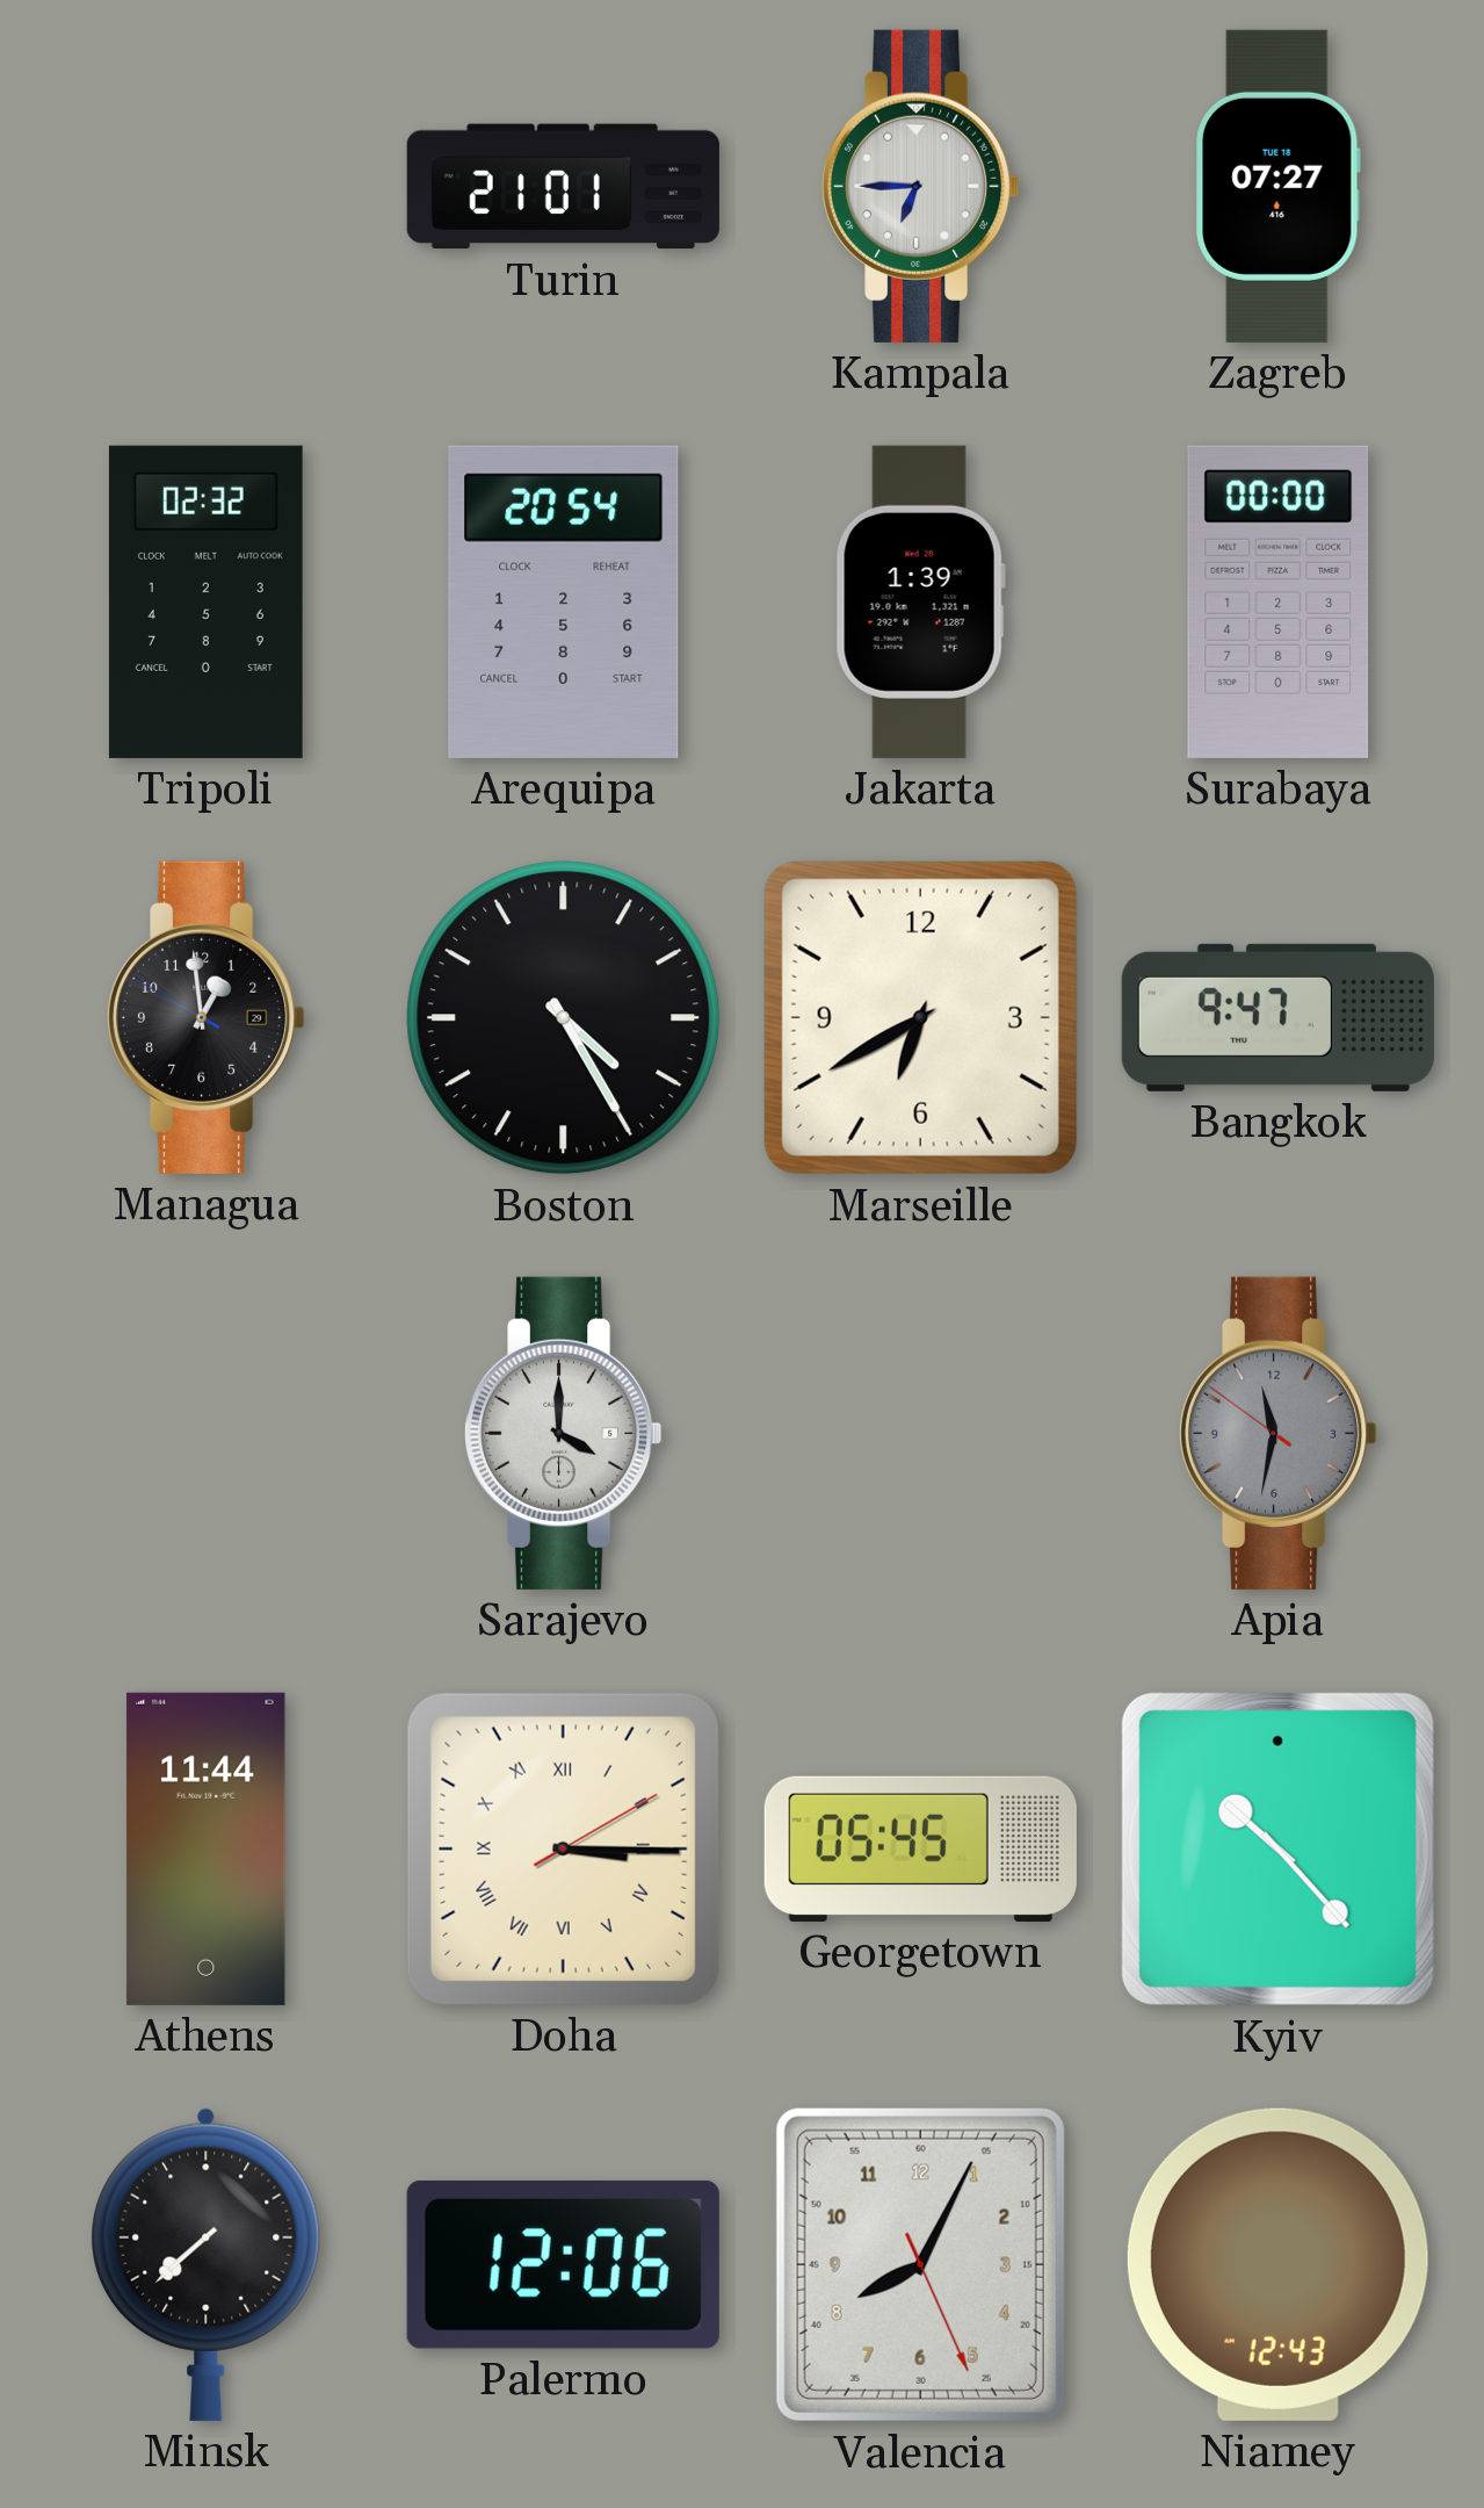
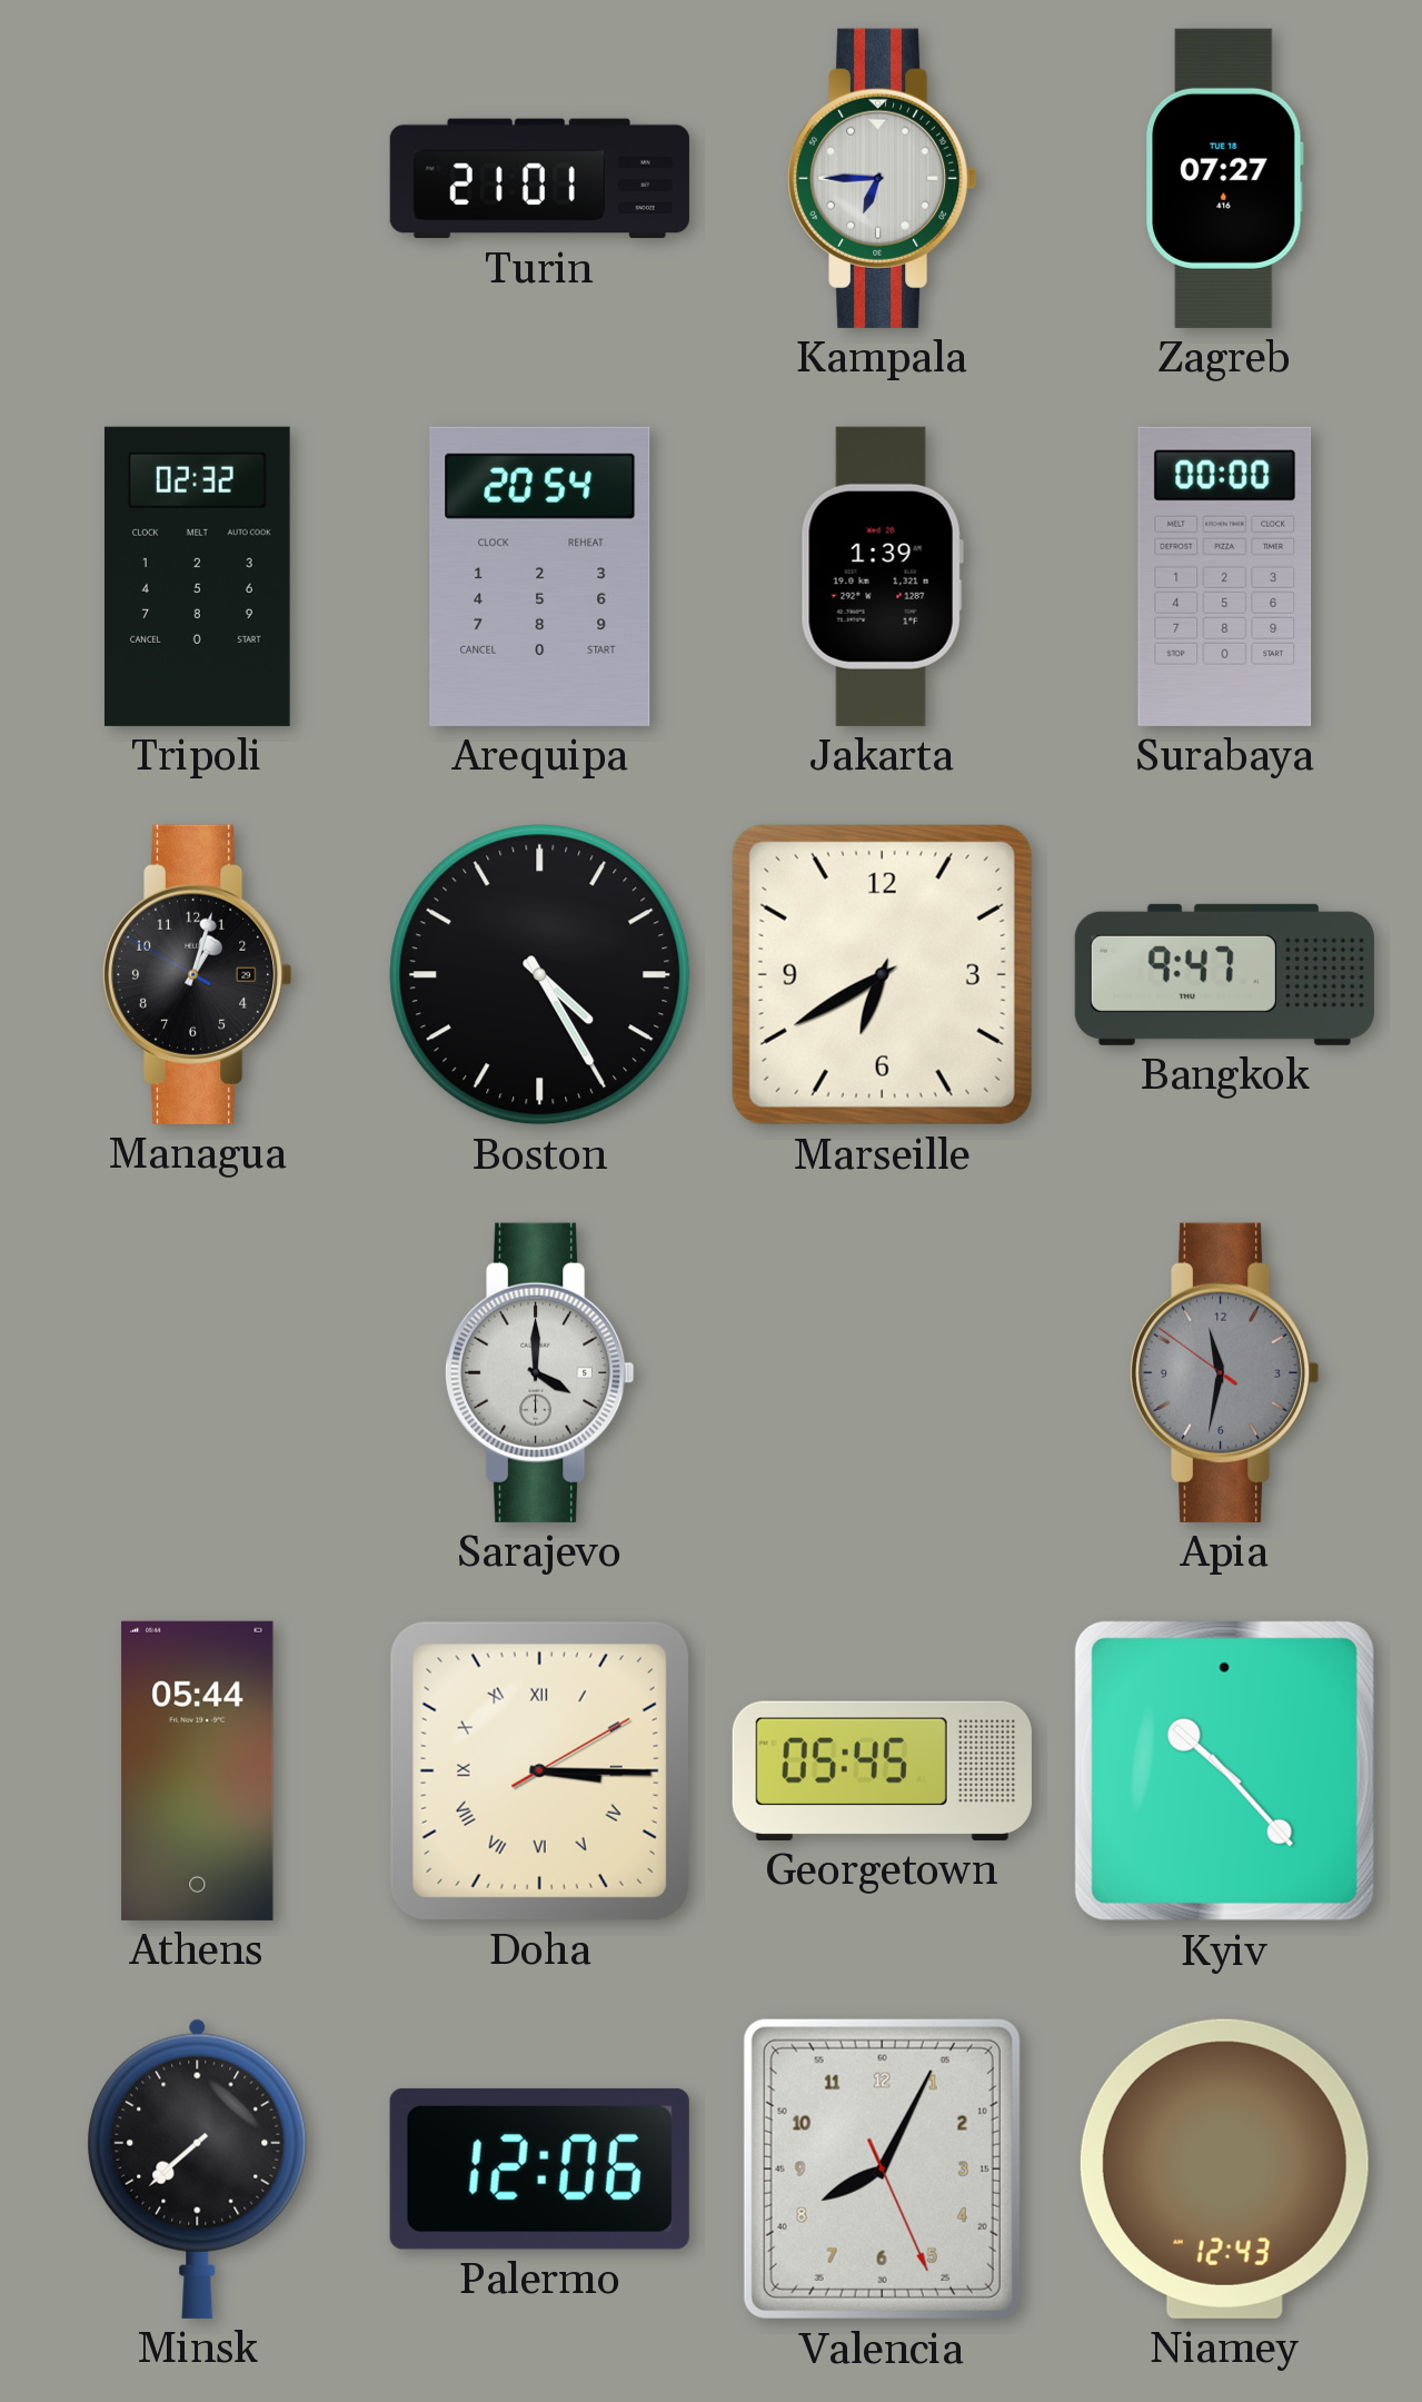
Managua: 12:58 -> 1:02 (198, 974)
Athens: 11:44 -> 05:44 (198, 1770)
